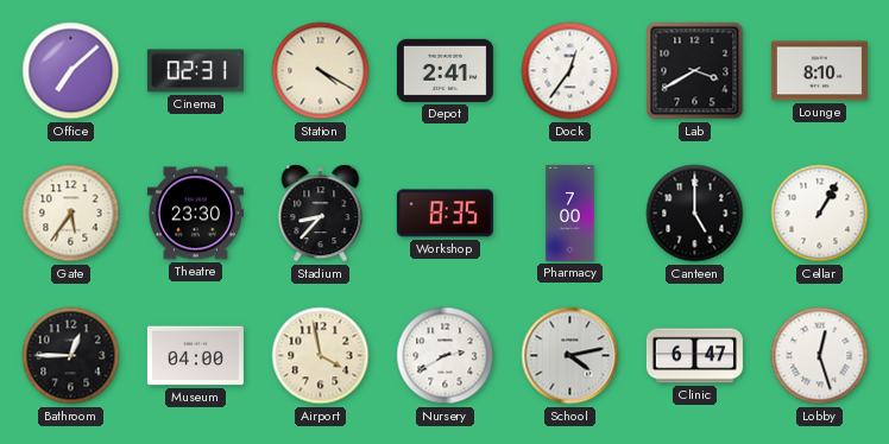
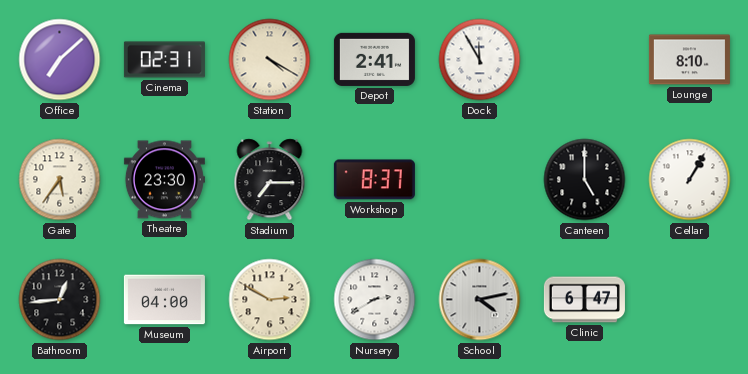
Dock: 12:36 -> 11:55 (480, 60)
Lab: 3:40 -> none (695, 71)
Stadium: 8:37 -> 7:15 (270, 180)
Workshop: 8:35 -> 8:37 (374, 180)
Pharmacy: 7:00 -> none (570, 213)
Bathroom: 12:45 -> 12:44 (60, 300)
Airport: 3:58 -> 2:50 (270, 300)
Lobby: 12:27 -> none (820, 356)
